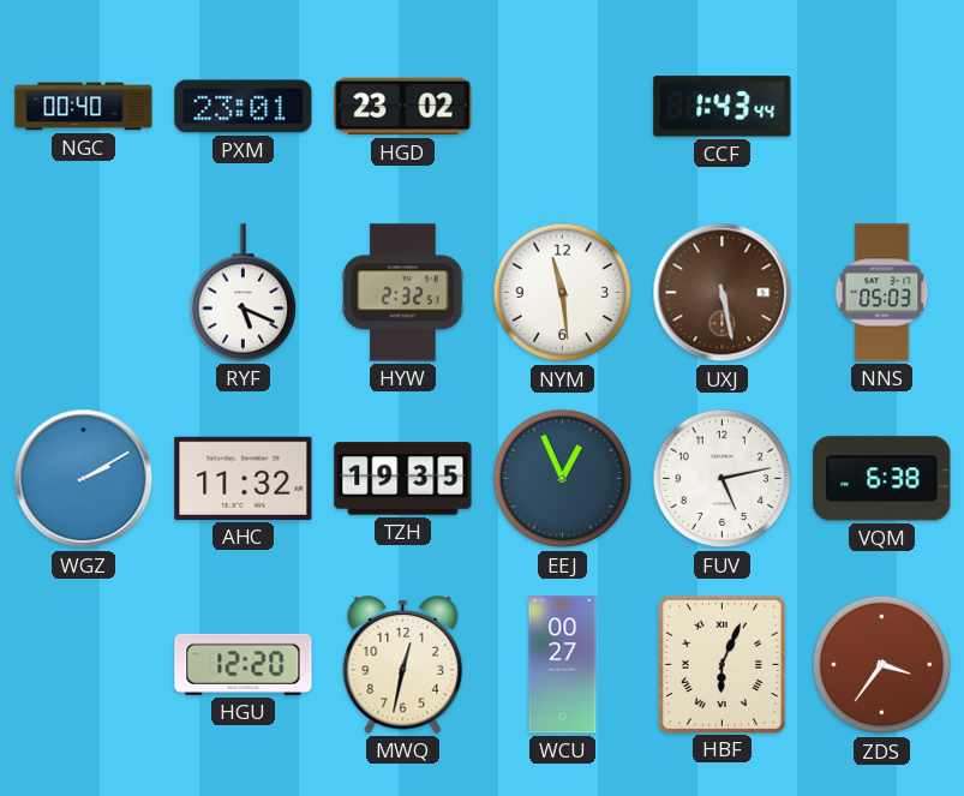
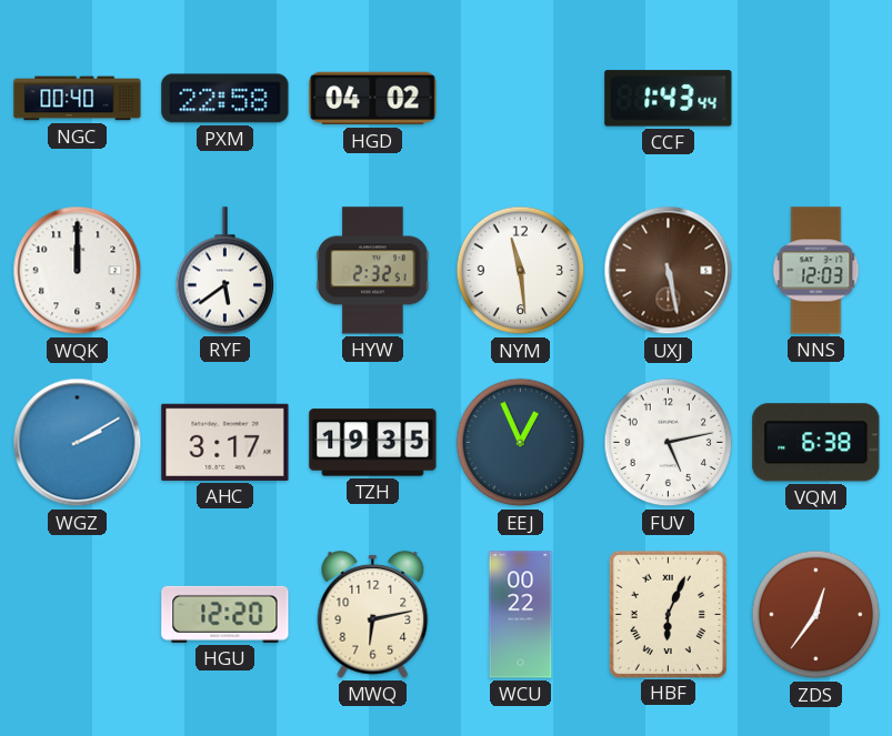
PXM: 23:01 -> 22:58 (225, 99)
HGD: 23:02 -> 04:02 (373, 99)
WQK: none -> 12:00 (78, 271)
RYF: 5:19 -> 5:39 (225, 271)
NNS: 05:03 -> 12:03 (816, 271)
AHC: 11:32 -> 3:17 (225, 442)
MWQ: 12:32 -> 6:13 (373, 614)
WCU: 00:27 -> 00:22 (521, 615)
ZDS: 3:36 -> 12:36 (816, 615)
